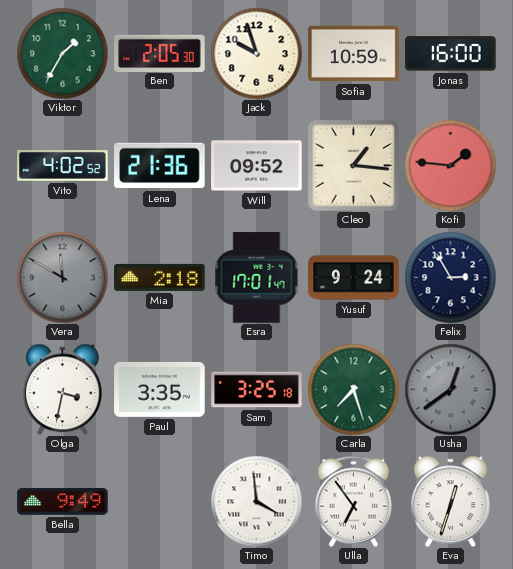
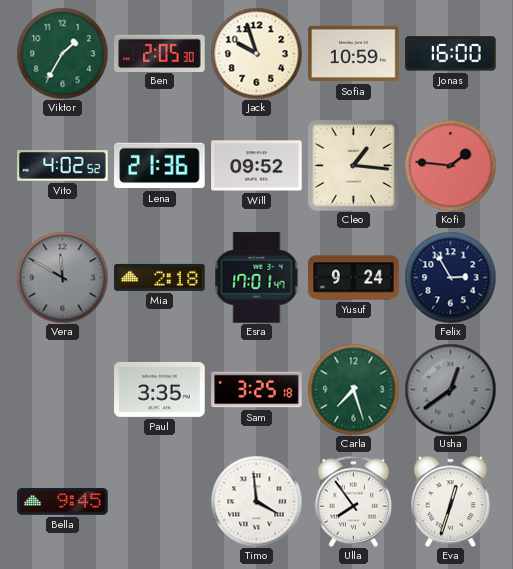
Olga: 3:32 -> none (62, 389)
Bella: 9:49 -> 9:45 (63, 502)
Ulla: 6:54 -> 7:54 (354, 501)
